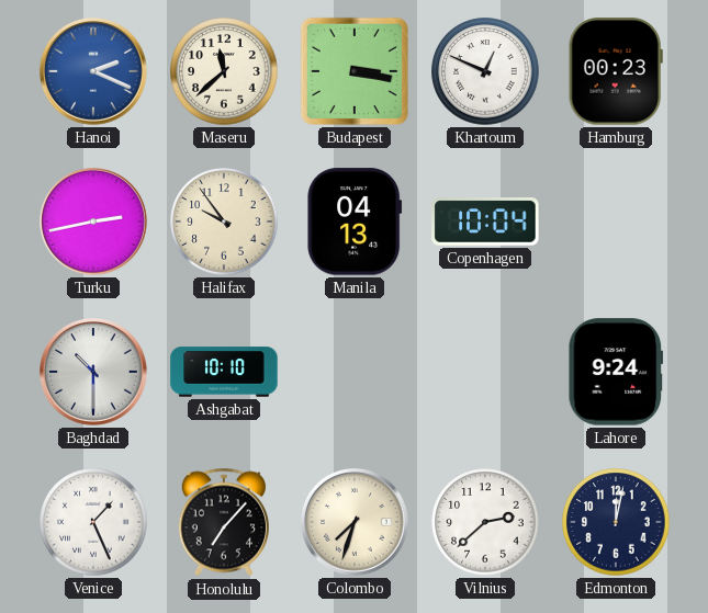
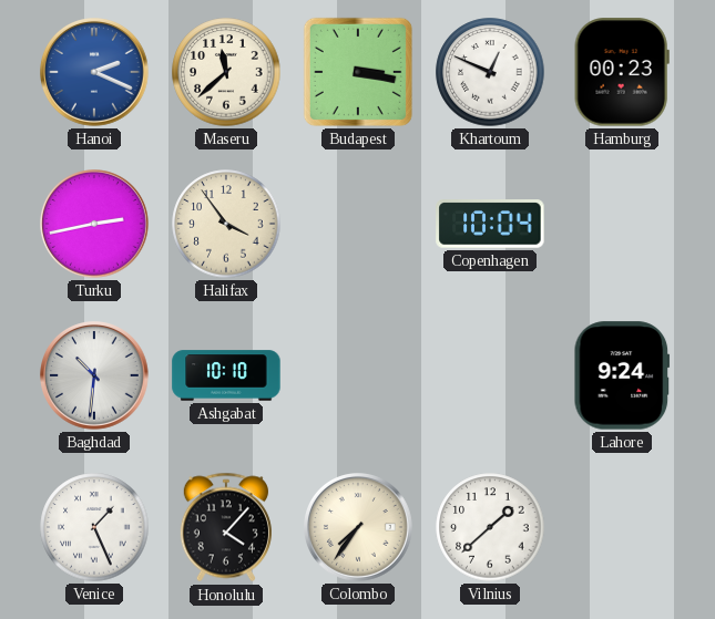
Halifax: 9:54 -> 3:54 (226, 224)
Manila: 04:13 -> none (355, 222)
Baghdad: 10:30 -> 10:31 (95, 376)
Honolulu: 7:07 -> 4:07 (226, 527)
Colombo: 7:33 -> 7:36 (359, 528)
Vilnius: 2:38 -> 1:38 (490, 527)
Edmonton: 12:02 -> none (616, 522)
